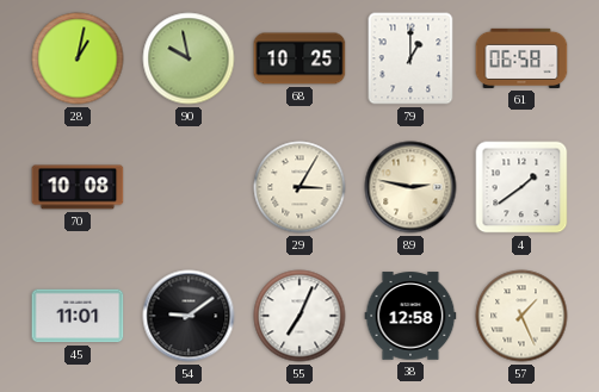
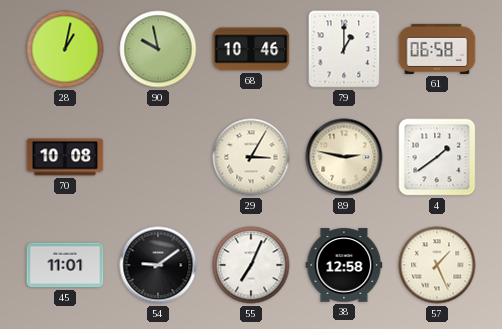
68: 10:25 -> 10:46 (251, 49)
